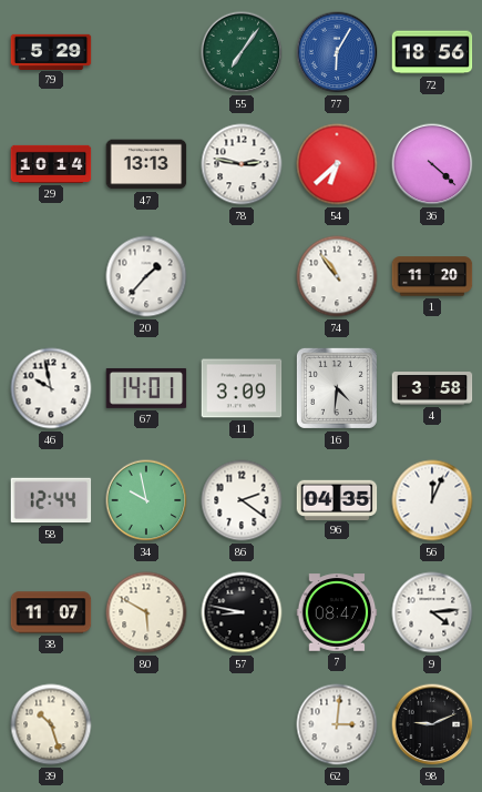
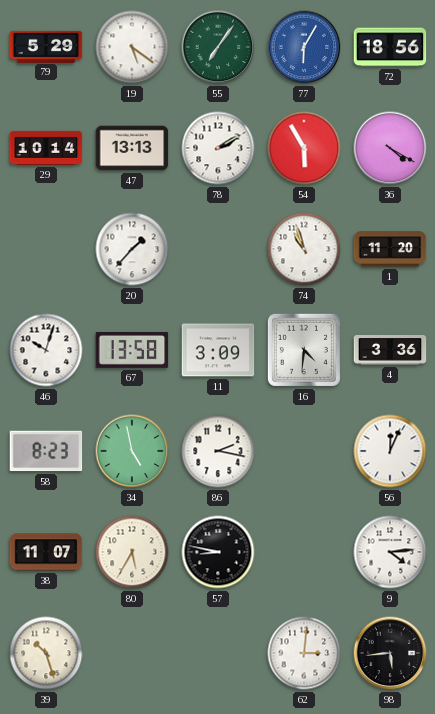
19: none -> 5:21 (132, 47)
78: 2:47 -> 2:10 (218, 148)
54: 6:38 -> 5:55 (304, 148)
36: 4:22 -> 4:20 (390, 148)
74: 10:54 -> 10:57 (304, 249)
46: 9:58 -> 10:03 (46, 350)
67: 14:01 -> 13:58 (132, 350)
4: 3:58 -> 3:36 (390, 351)
58: 12:44 -> 8:23 (46, 451)
34: 9:58 -> 4:58 (132, 451)
86: 2:21 -> 2:17 (218, 451)
96: 04:35 -> none (337, 499)
80: 5:50 -> 5:35 (132, 552)
7: 08:47 -> none (337, 612)
98: 9:11 -> 5:44 (390, 653)
